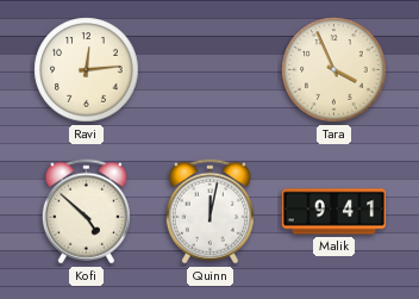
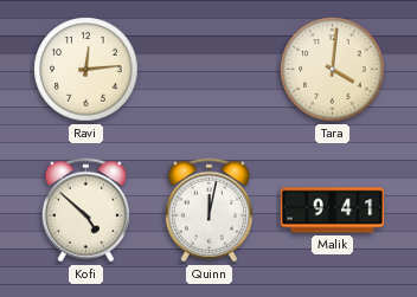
Tara: 3:56 -> 4:01 (333, 70)
